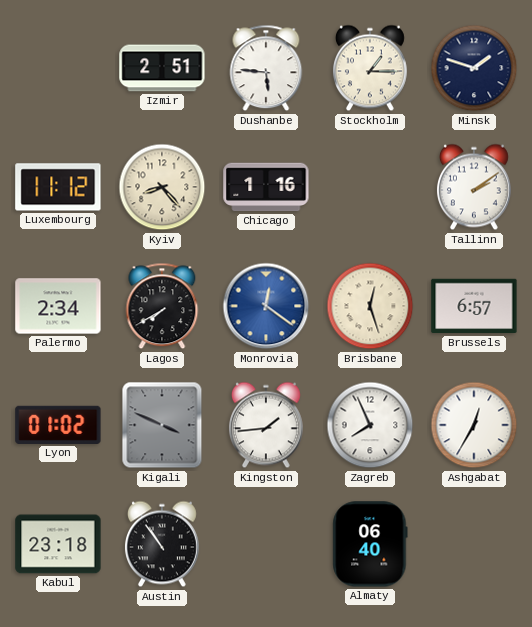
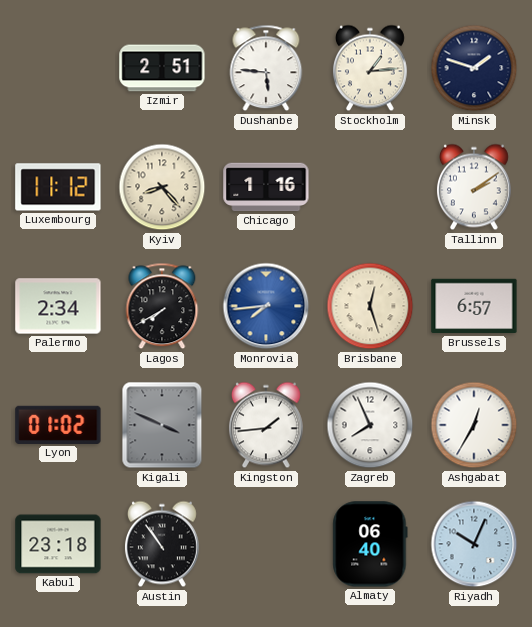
Stockholm: 1:15 -> 1:14 (370, 68)
Monrovia: 12:21 -> 7:44 (266, 306)
Riyadh: none -> 10:04 (474, 544)
